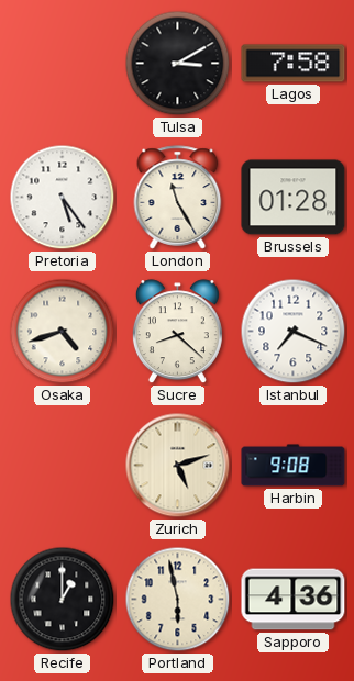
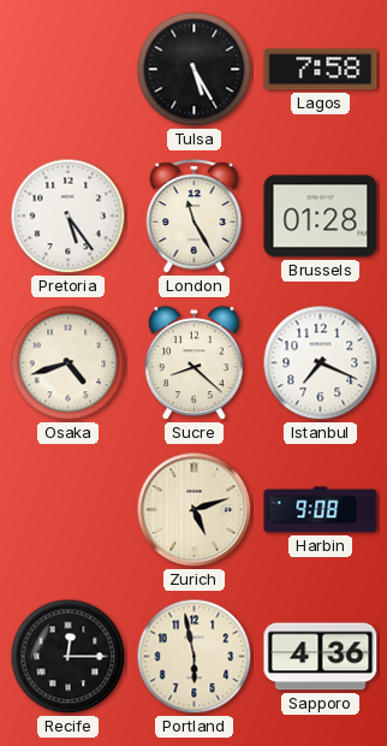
Tulsa: 3:10 -> 5:25 (195, 70)
Recife: 1:00 -> 12:15 (69, 657)
